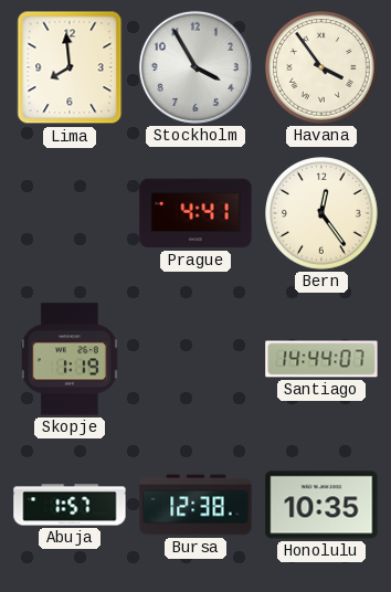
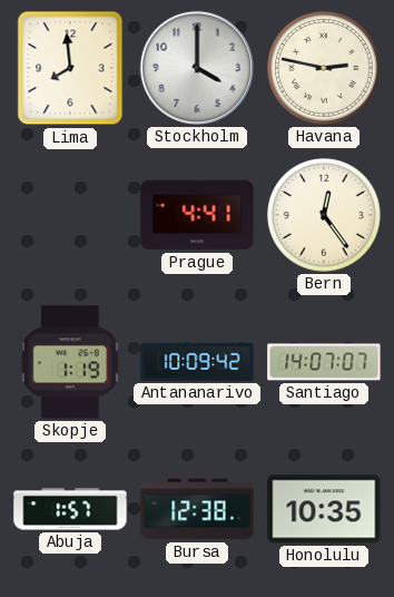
Stockholm: 3:55 -> 4:00 (197, 68)
Havana: 3:54 -> 2:47 (324, 68)
Antananarivo: none -> 10:09 (197, 362)
Santiago: 14:44 -> 14:07 (324, 362)
